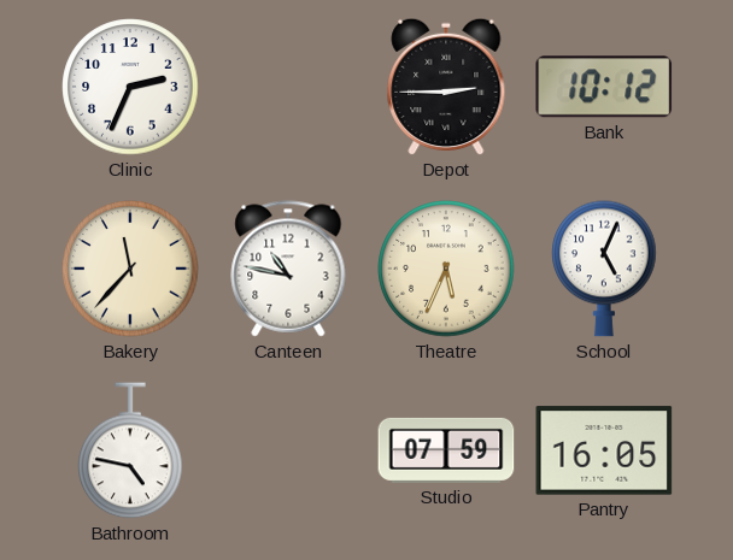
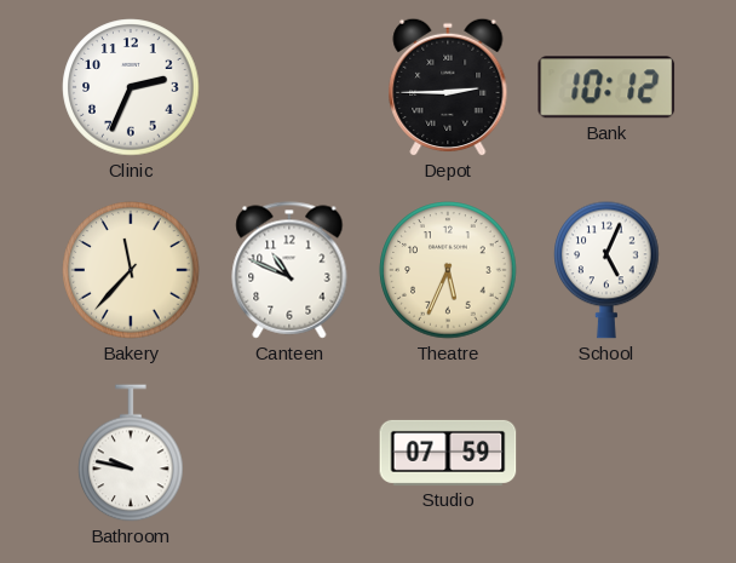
Canteen: 10:47 -> 10:49 (289, 270)
Bathroom: 4:47 -> 9:47 (131, 453)
Pantry: 16:05 -> none (604, 450)
